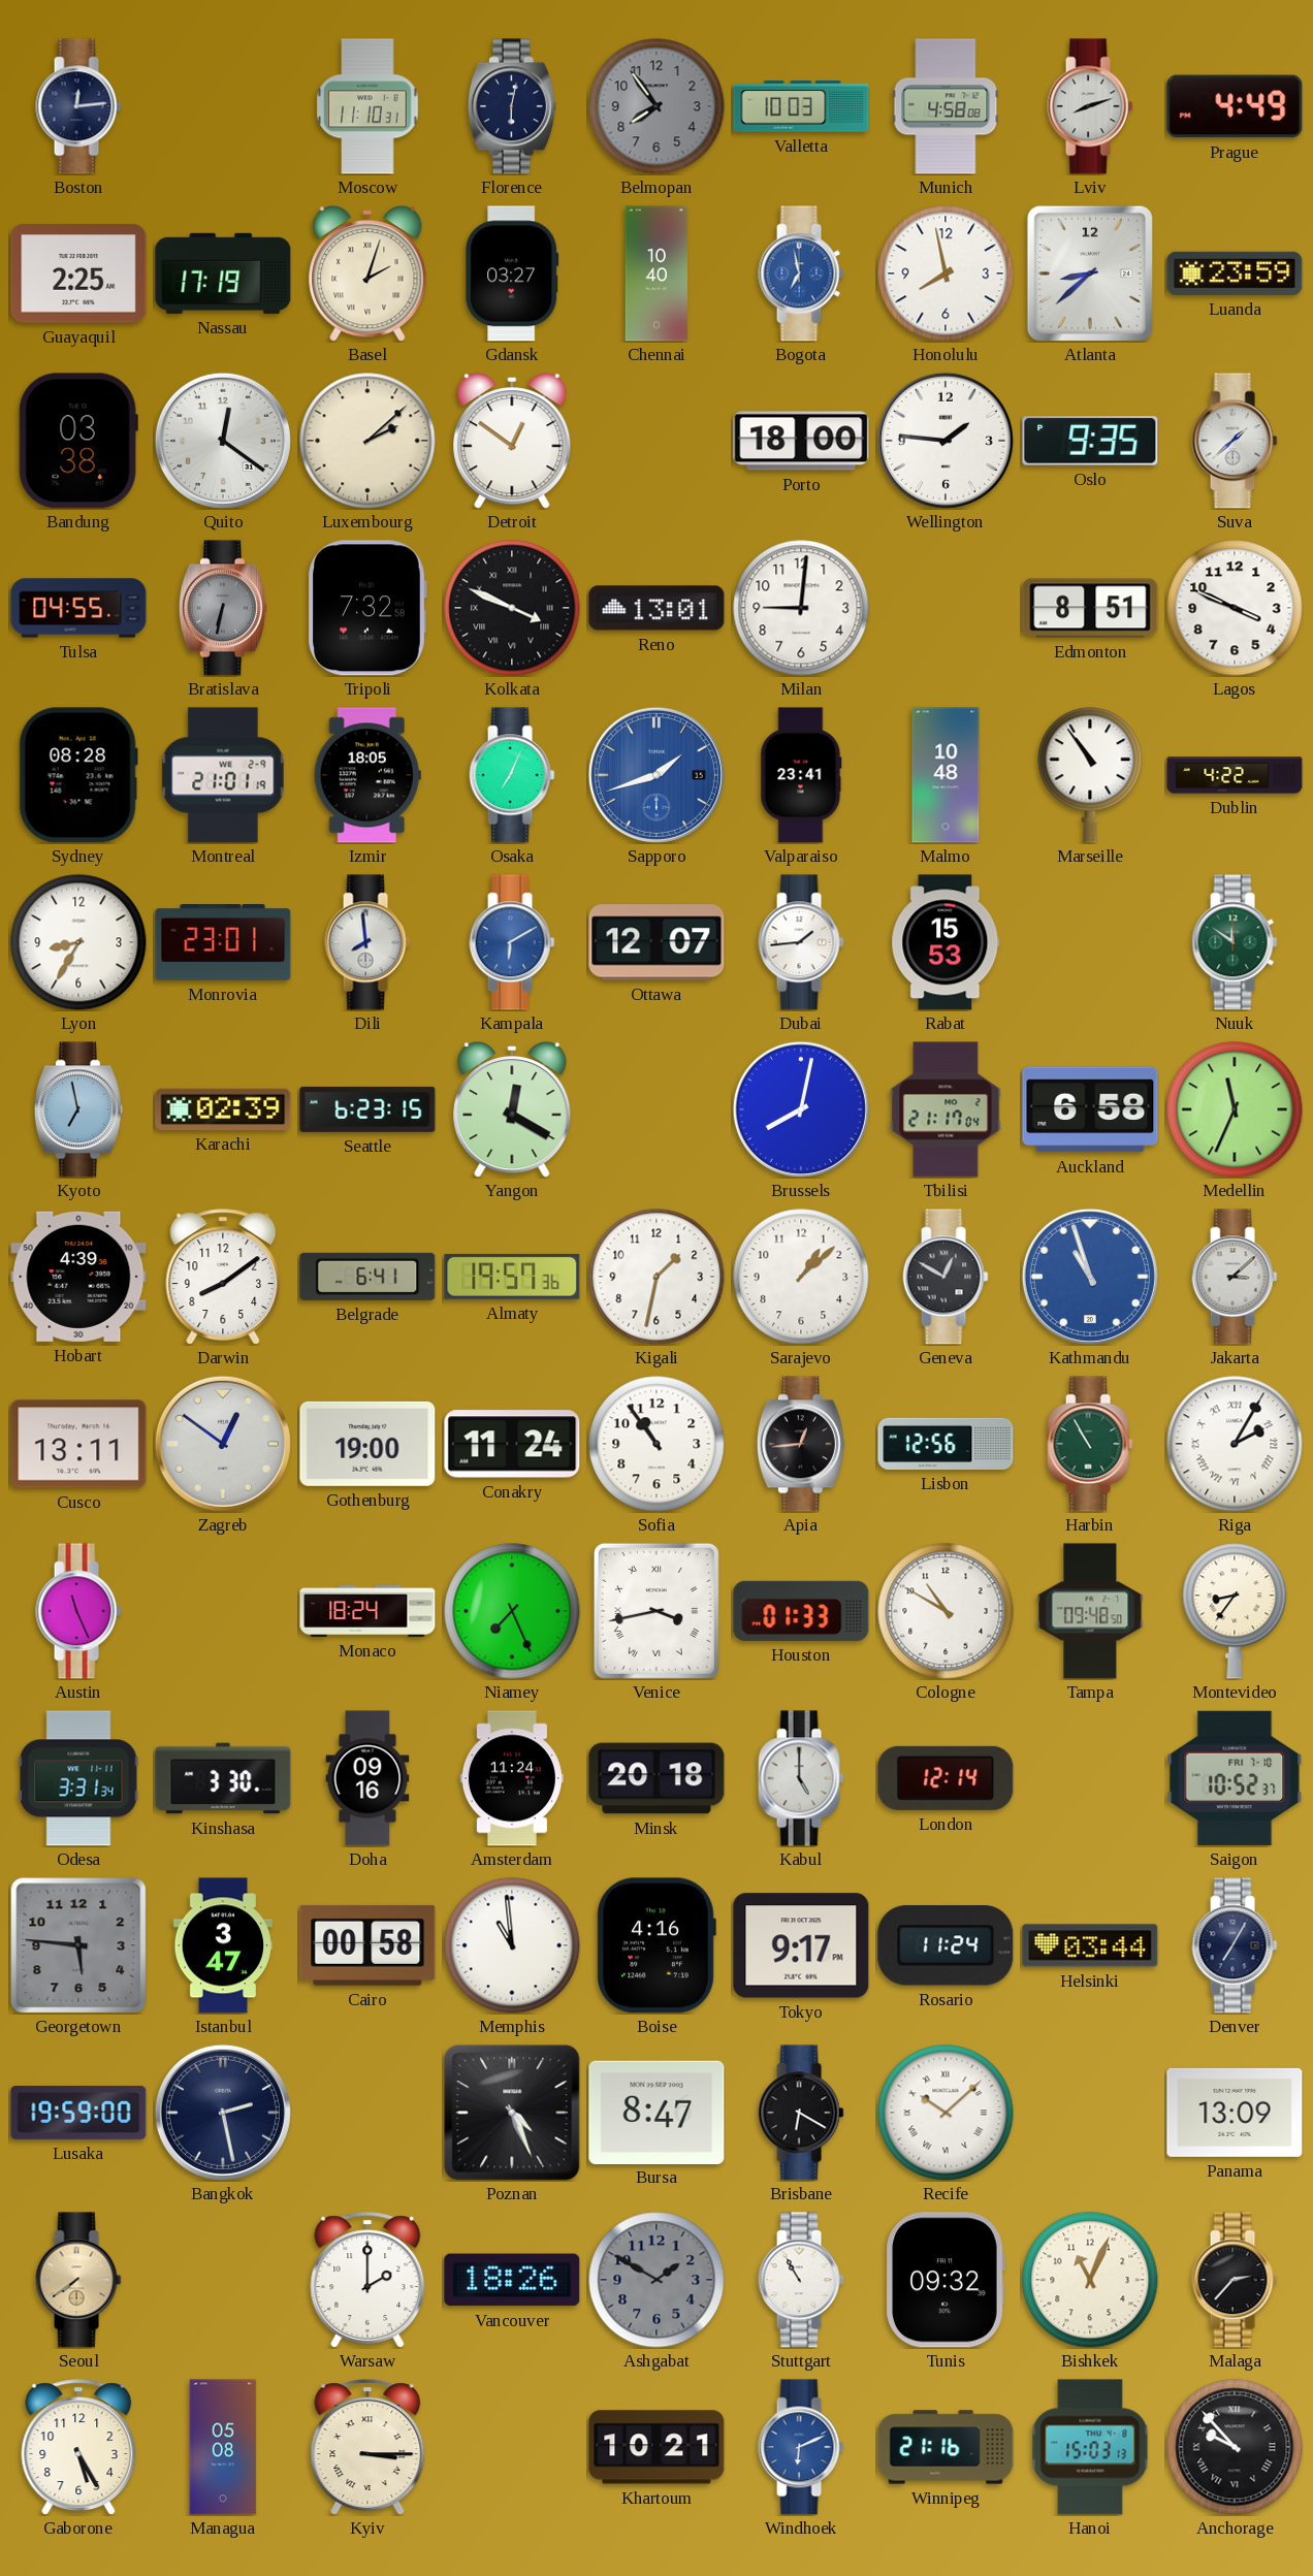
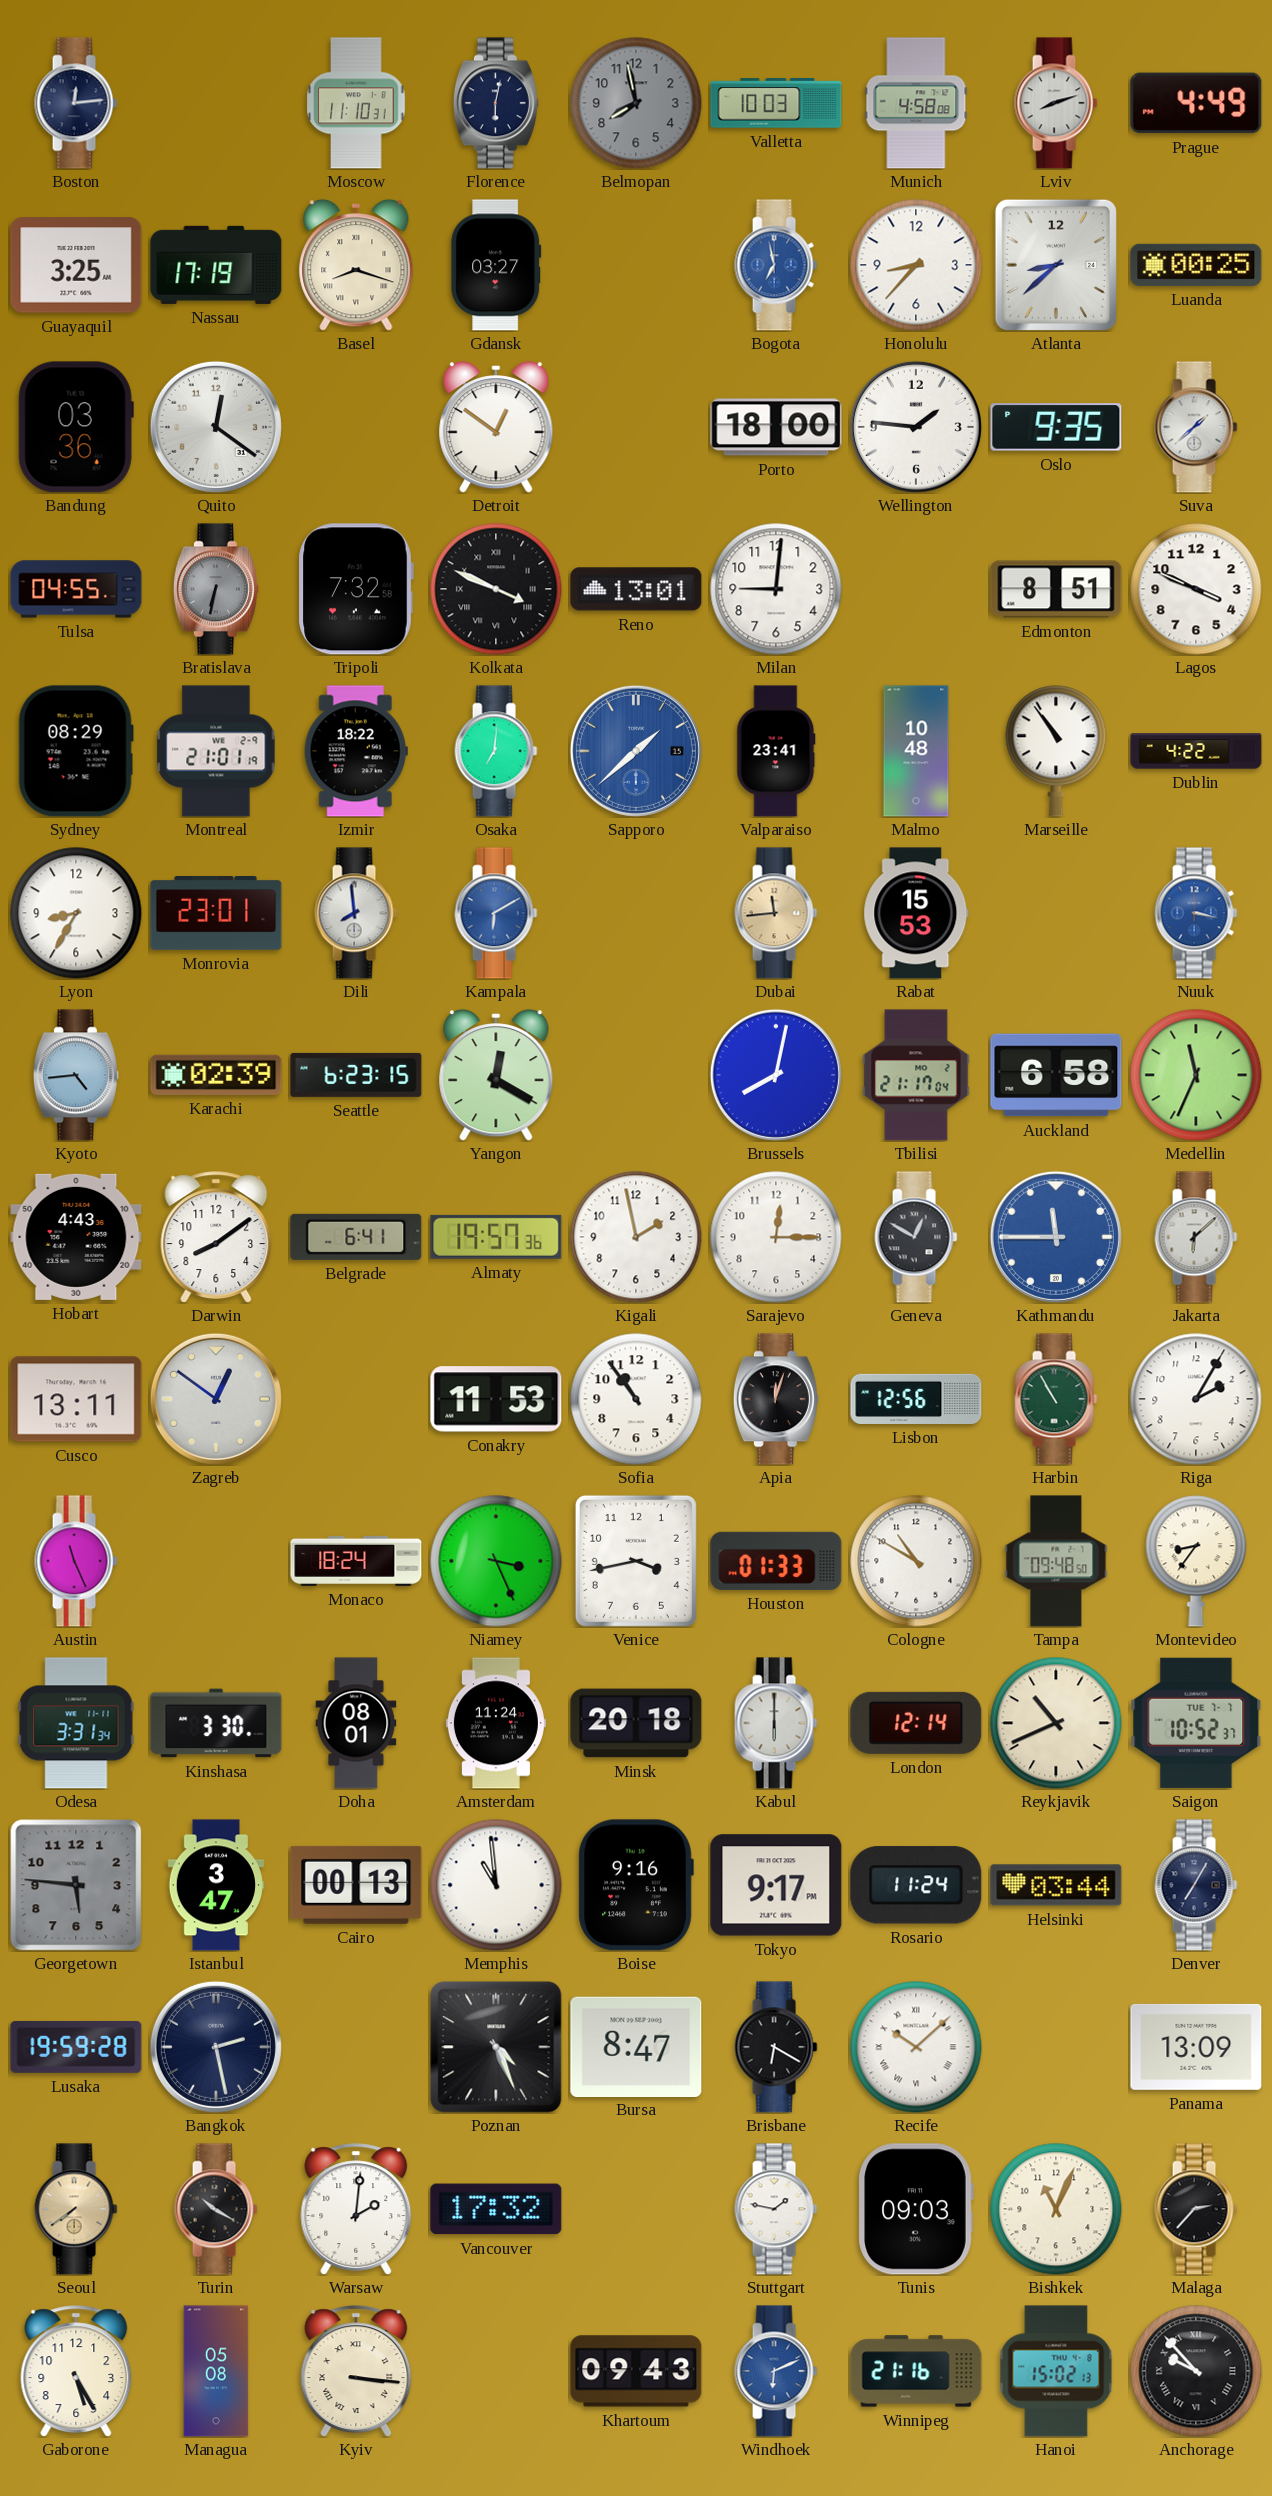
Belmopan: 7:54 -> 7:58 (636, 103)
Guayaquil: 2:25 -> 3:25 (76, 265)
Basel: 2:03 -> 8:18 (356, 265)
Chennai: 10:40 -> none (656, 273)
Honolulu: 7:58 -> 8:37 (916, 265)
Luanda: 23:59 -> 00:25 (1196, 265)
Bandung: 03:38 -> 03:36 (76, 427)
Luxembourg: 2:08 -> none (367, 441)
Sydney: 08:28 -> 08:29 (76, 751)
Izmir: 18:05 -> 18:22 (356, 751)
Osaka: 7:04 -> 7:01 (496, 751)
Sapporo: 1:42 -> 1:38 (636, 751)
Ottawa: 12:07 -> none (656, 942)
Dubai: 1:44 -> 11:44 (776, 913)
Dubai dial: white -> champagne (776, 913)
Nuuk: 11:51 -> 3:17 (1196, 913)
Nuuk dial: green -> blue (1196, 913)
Kyoto: 6:58 -> 4:44 (76, 1075)
Hobart: 4:39 -> 4:43 (76, 1237)
Kigali: 1:32 -> 1:58 (636, 1237)
Sarajevo: 1:08 -> 12:15 (776, 1237)
Kathmandu: 10:57 -> 11:45 (1056, 1237)
Jakarta: 3:08 -> 6:08 (1196, 1237)
Gothenburg: 19:00 -> none (367, 1444)
Conakry: 11:24 -> 11:53 (496, 1399)
Apia: 12:44 -> 12:03 (776, 1399)
Riga numerals: Roman -> Arabic (1196, 1399)
Niamey: 7:26 -> 3:26 (496, 1561)
Venice numerals: Roman -> Arabic (636, 1561)
Doha: 09:16 -> 08:01 (356, 1723)
Kabul: 5:00 -> 6:00 (776, 1723)
Reykjavik: none -> 10:41 (1056, 1723)
Saigon date: FRI 7-10 -> TUE 7-7 (1196, 1723)
Cairo: 00:58 -> 00:13 (356, 1885)
Boise: 4:16 -> 9:16 (636, 1885)
Lusaka: 19:59:00 -> 19:59:28 (76, 2047)
Turin: none -> 10:20 (216, 2209)
Warsaw: 2:00 -> 2:01 (356, 2209)
Vancouver: 18:26 -> 17:32 (496, 2209)
Ashgabat: 1:50 -> none (656, 2280)
Stuttgart: 10:55 -> 1:47 (776, 2209)
Tunis: 09:32 -> 09:03 (916, 2209)
Kyiv: 3:15 -> 3:16 (356, 2371)
Khartoum: 10:21 -> 09:43 (636, 2371)
Hanoi: 15:03 -> 15:02 (1056, 2371)
